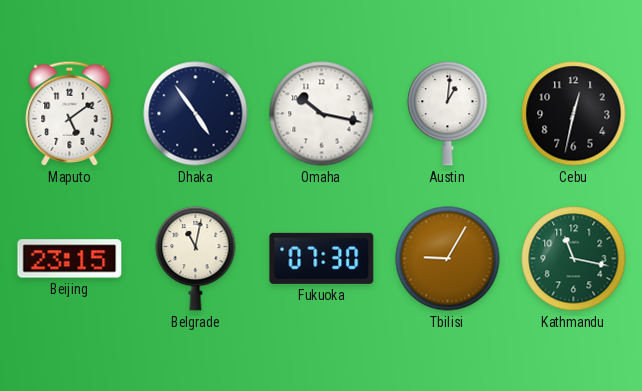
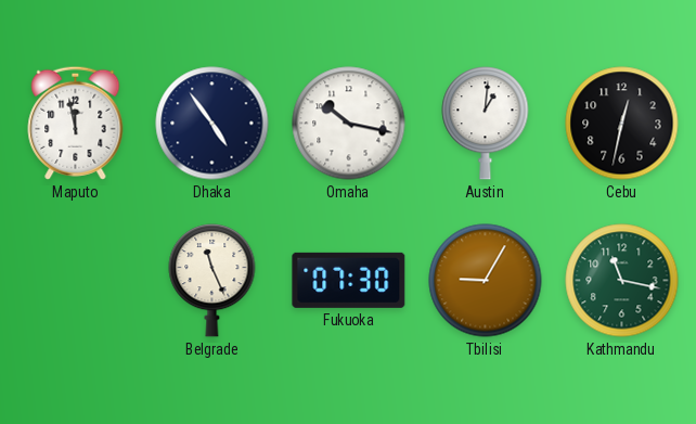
Maputo: 5:09 -> 11:58 (76, 123)
Beijing: 23:15 -> none (70, 259)
Belgrade: 11:02 -> 11:26 (212, 281)
